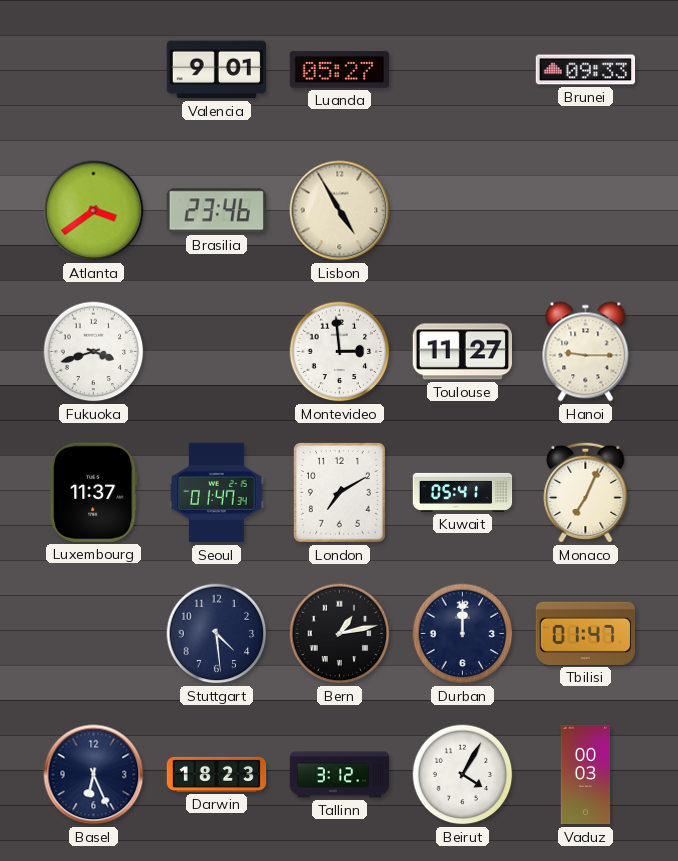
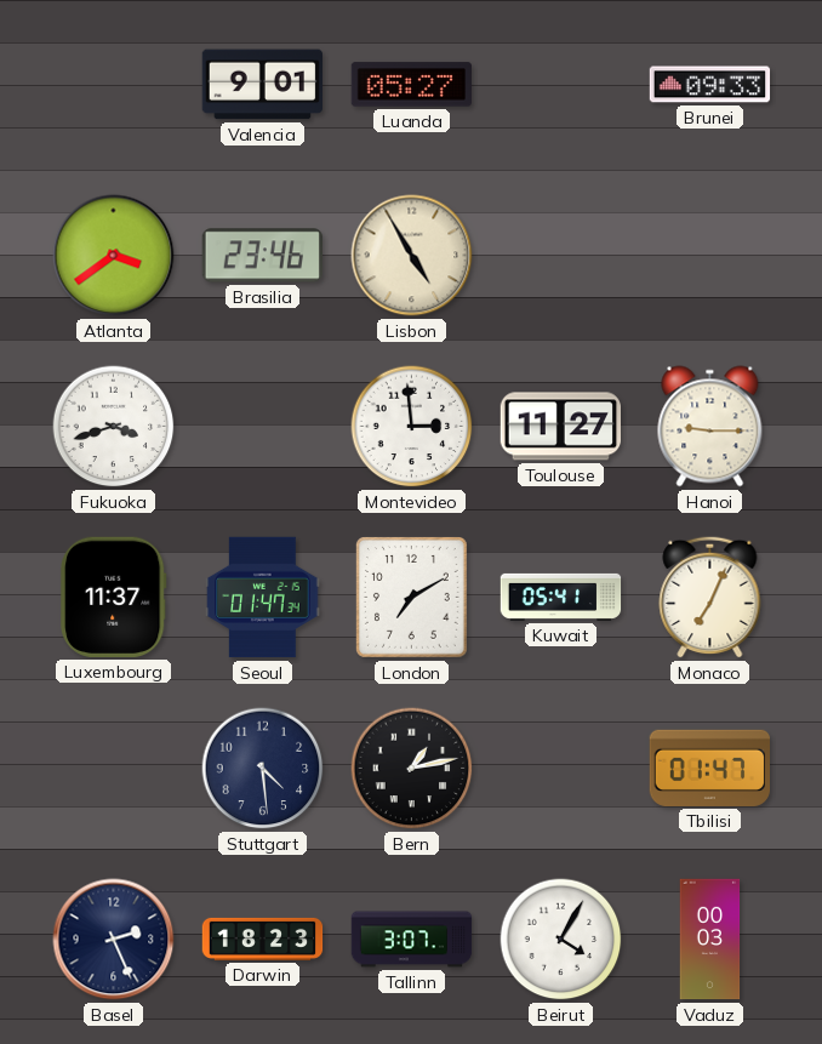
Durban: 12:00 -> none (463, 634)
Basel: 6:26 -> 2:26 (114, 940)
Tallinn: 3:12 -> 3:07 (412, 940)
